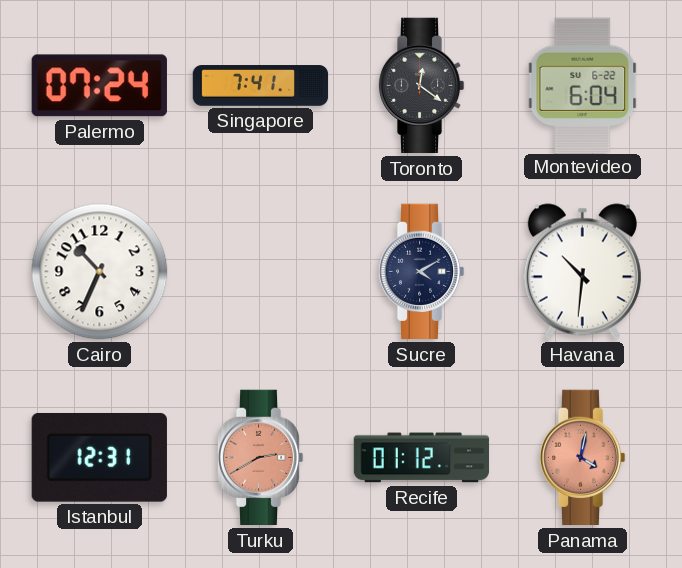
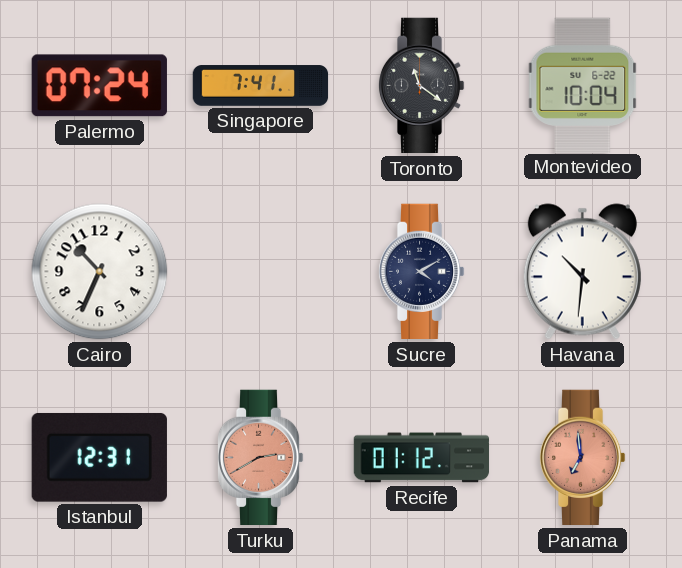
Toronto: 12:21 -> 11:21 (421, 86)
Montevideo: 6:04 -> 10:04 (583, 85)
Panama: 4:02 -> 6:59 (582, 458)
